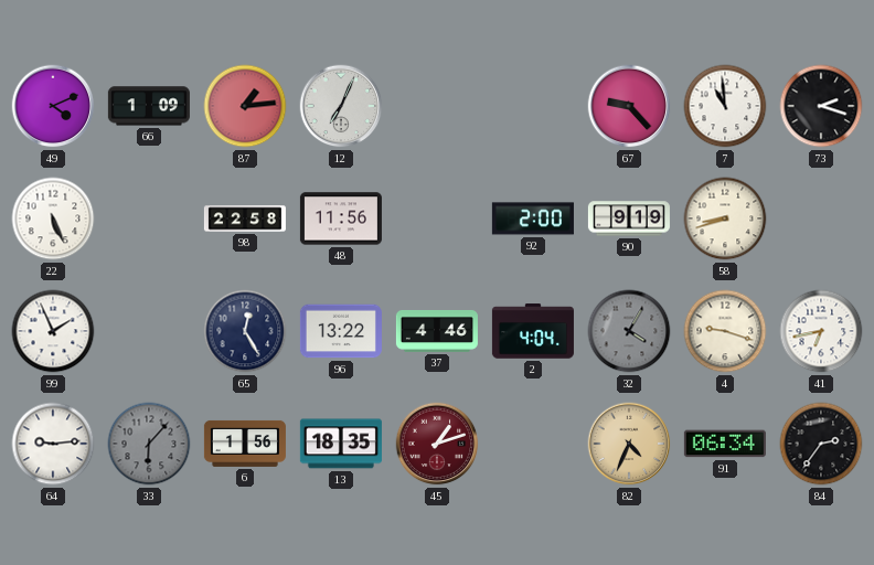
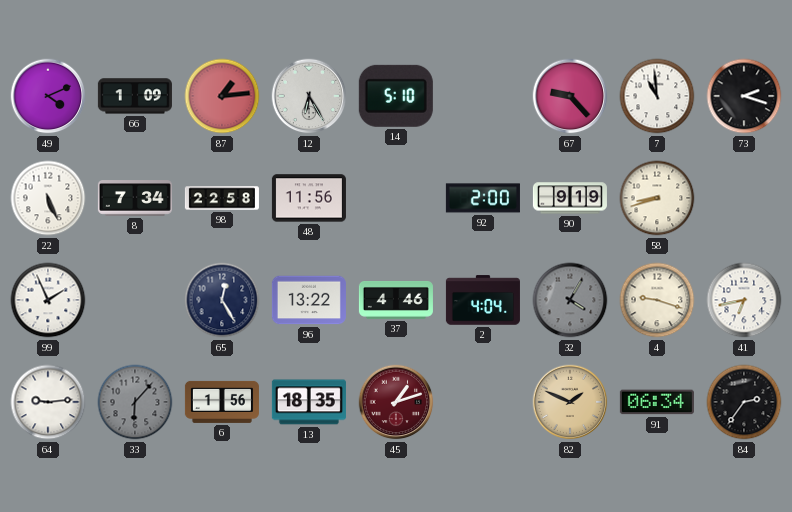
12: 7:04 -> 6:25 (309, 96)
14: none -> 5:10 (396, 96)
8: none -> 7:34 (135, 199)
82: 4:34 -> 1:49 (570, 402)
